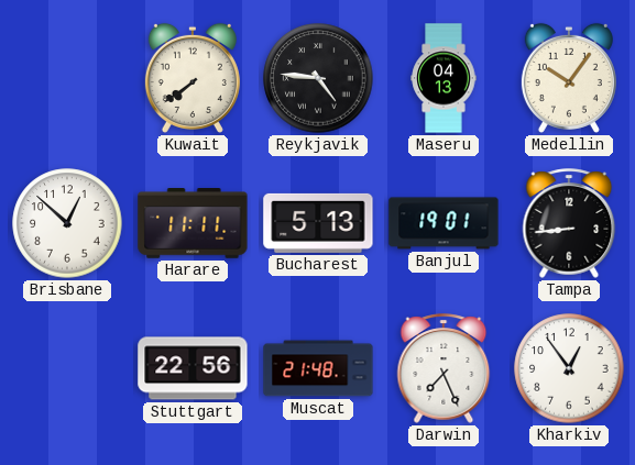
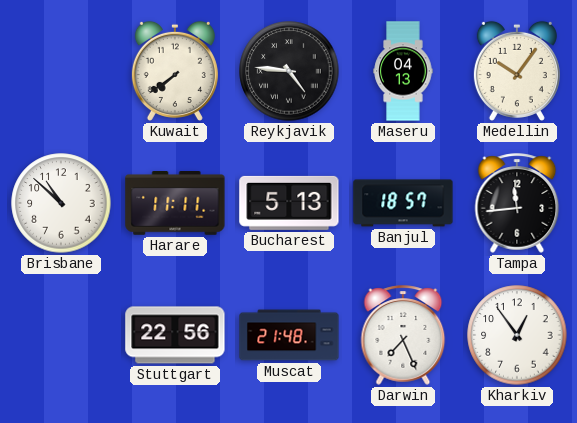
Brisbane: 12:52 -> 10:52 (61, 203)
Banjul: 19:01 -> 18:57 (403, 203)
Tampa: 8:44 -> 11:44 (517, 203)
